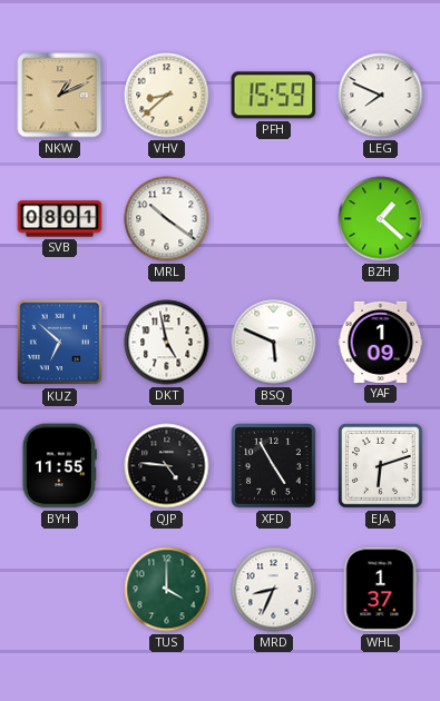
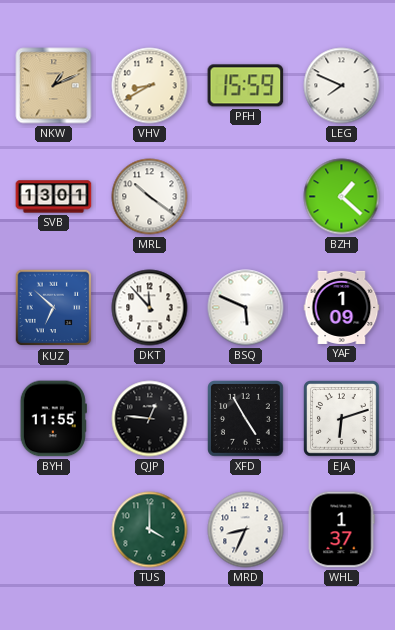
VHV: 8:38 -> 8:40 (150, 86)
SVB: 08:01 -> 13:01 (54, 197)
DKT: 4:58 -> 11:53 (150, 308)
QJP: 4:46 -> 12:46 (150, 419)
